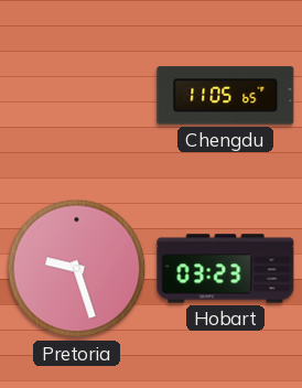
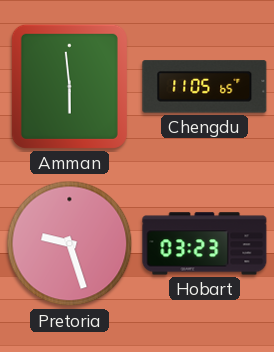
Amman: none -> 5:59 (69, 86)
